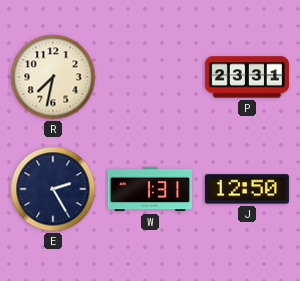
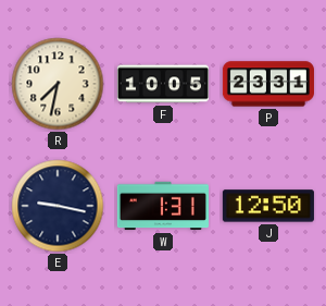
F: none -> 10:05 (163, 84)
E: 2:25 -> 9:17 (58, 206)
